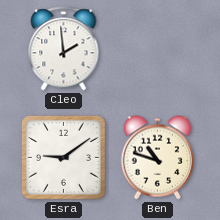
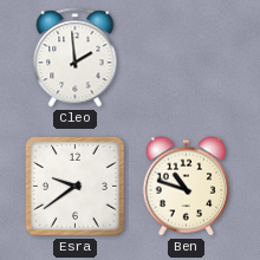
Esra: 9:09 -> 9:39 (74, 186)
